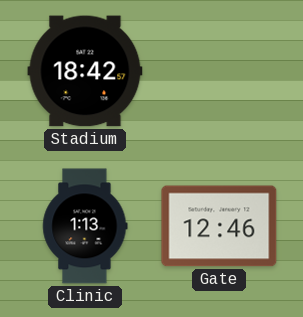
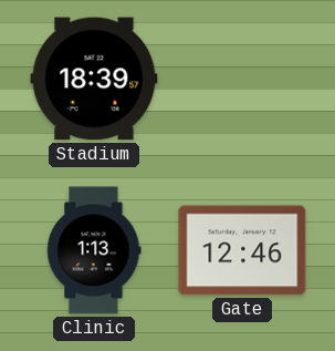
Stadium: 18:42 -> 18:39 (94, 79)
